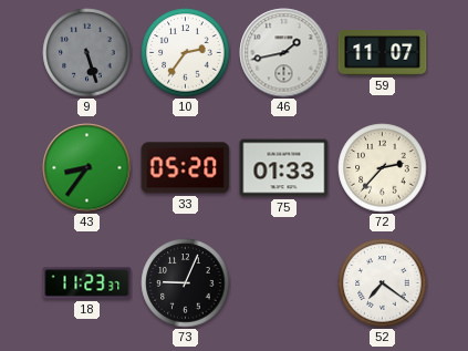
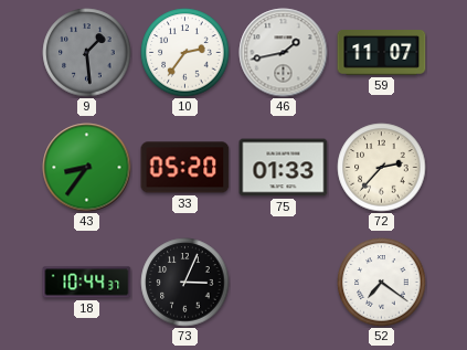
9: 5:27 -> 1:29 (87, 53)
18: 11:23 -> 10:44 (87, 283)
73: 9:04 -> 3:04 (185, 283)
